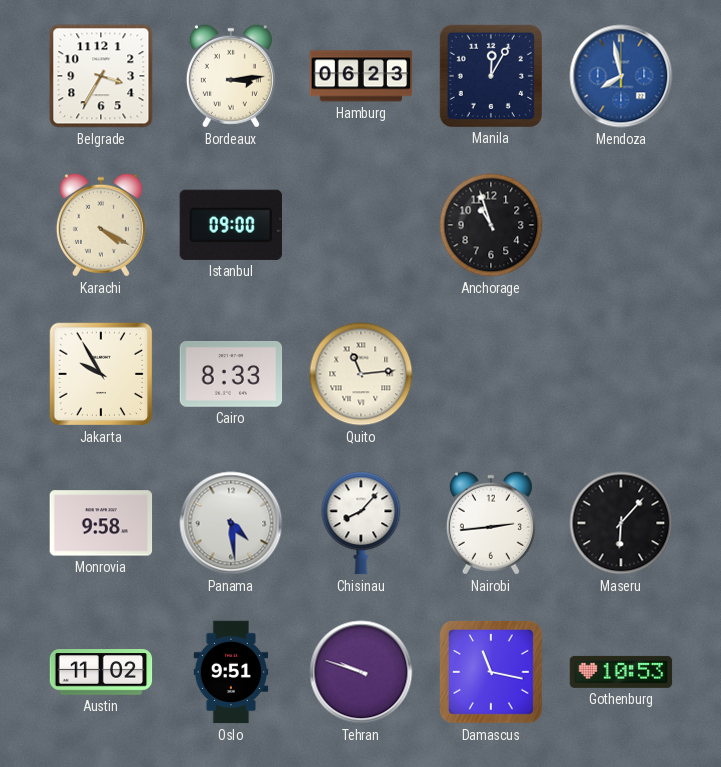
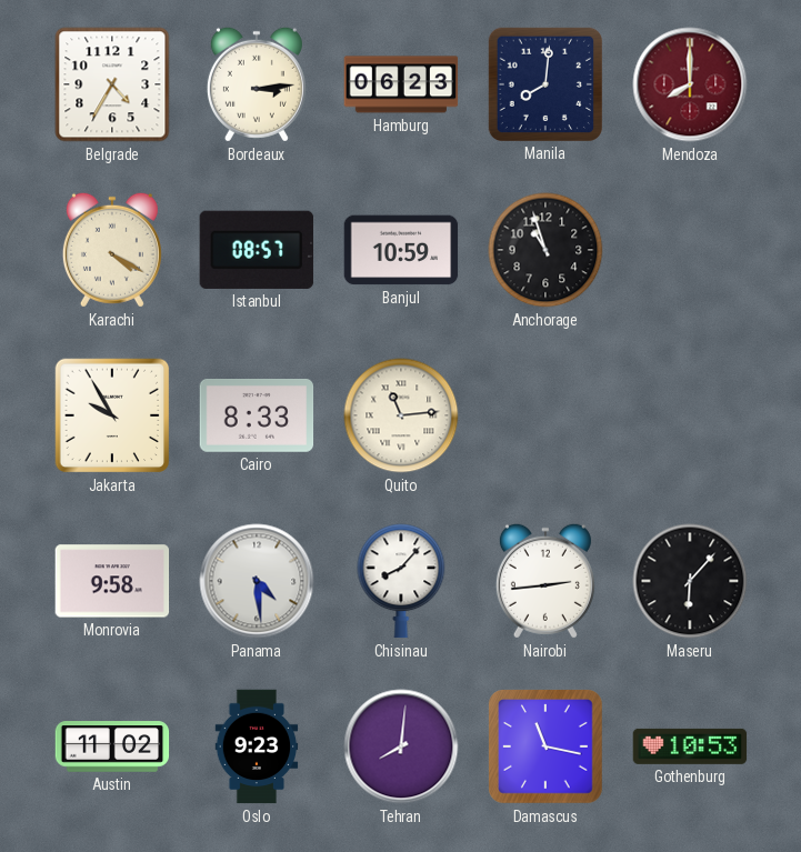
Belgrade: 3:35 -> 4:35 (112, 84)
Manila: 12:05 -> 8:01 (544, 83)
Mendoza: 7:58 -> 8:00 (690, 84)
Mendoza dial: blue -> burgundy (690, 84)
Istanbul: 09:00 -> 08:57 (257, 250)
Banjul: none -> 10:59 (401, 250)
Oslo: 9:51 -> 9:23 (257, 746)
Tehran: 9:48 -> 8:01 (401, 746)
